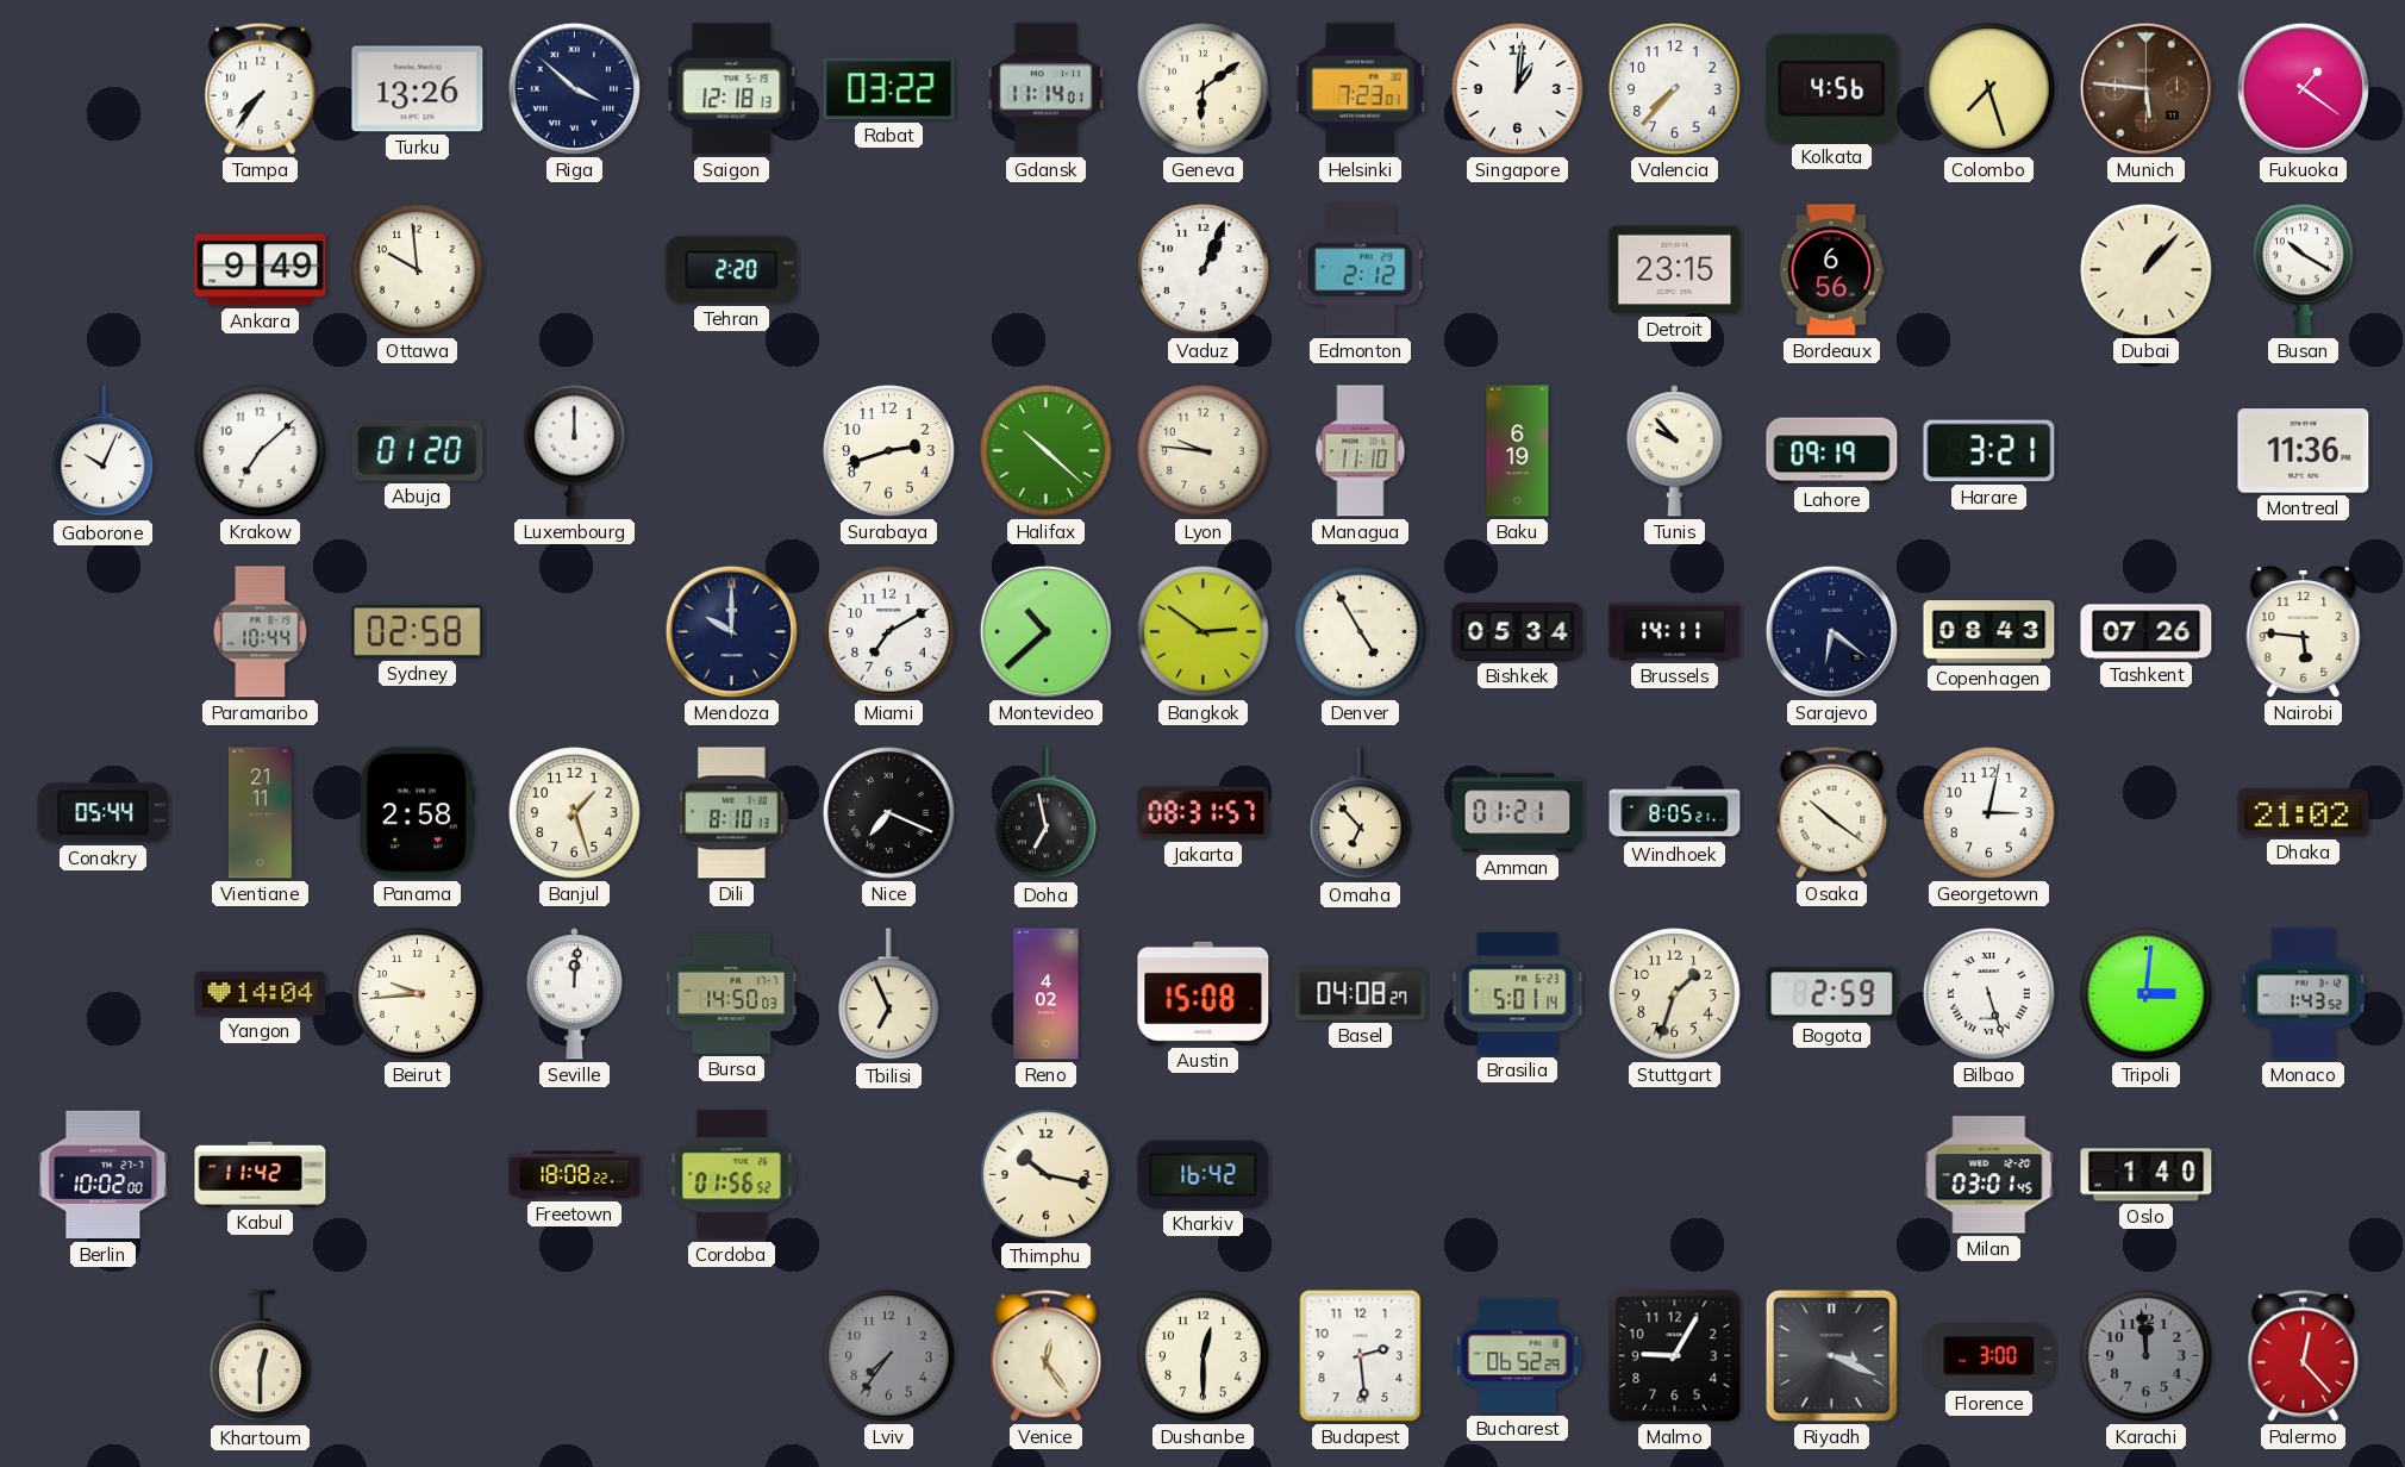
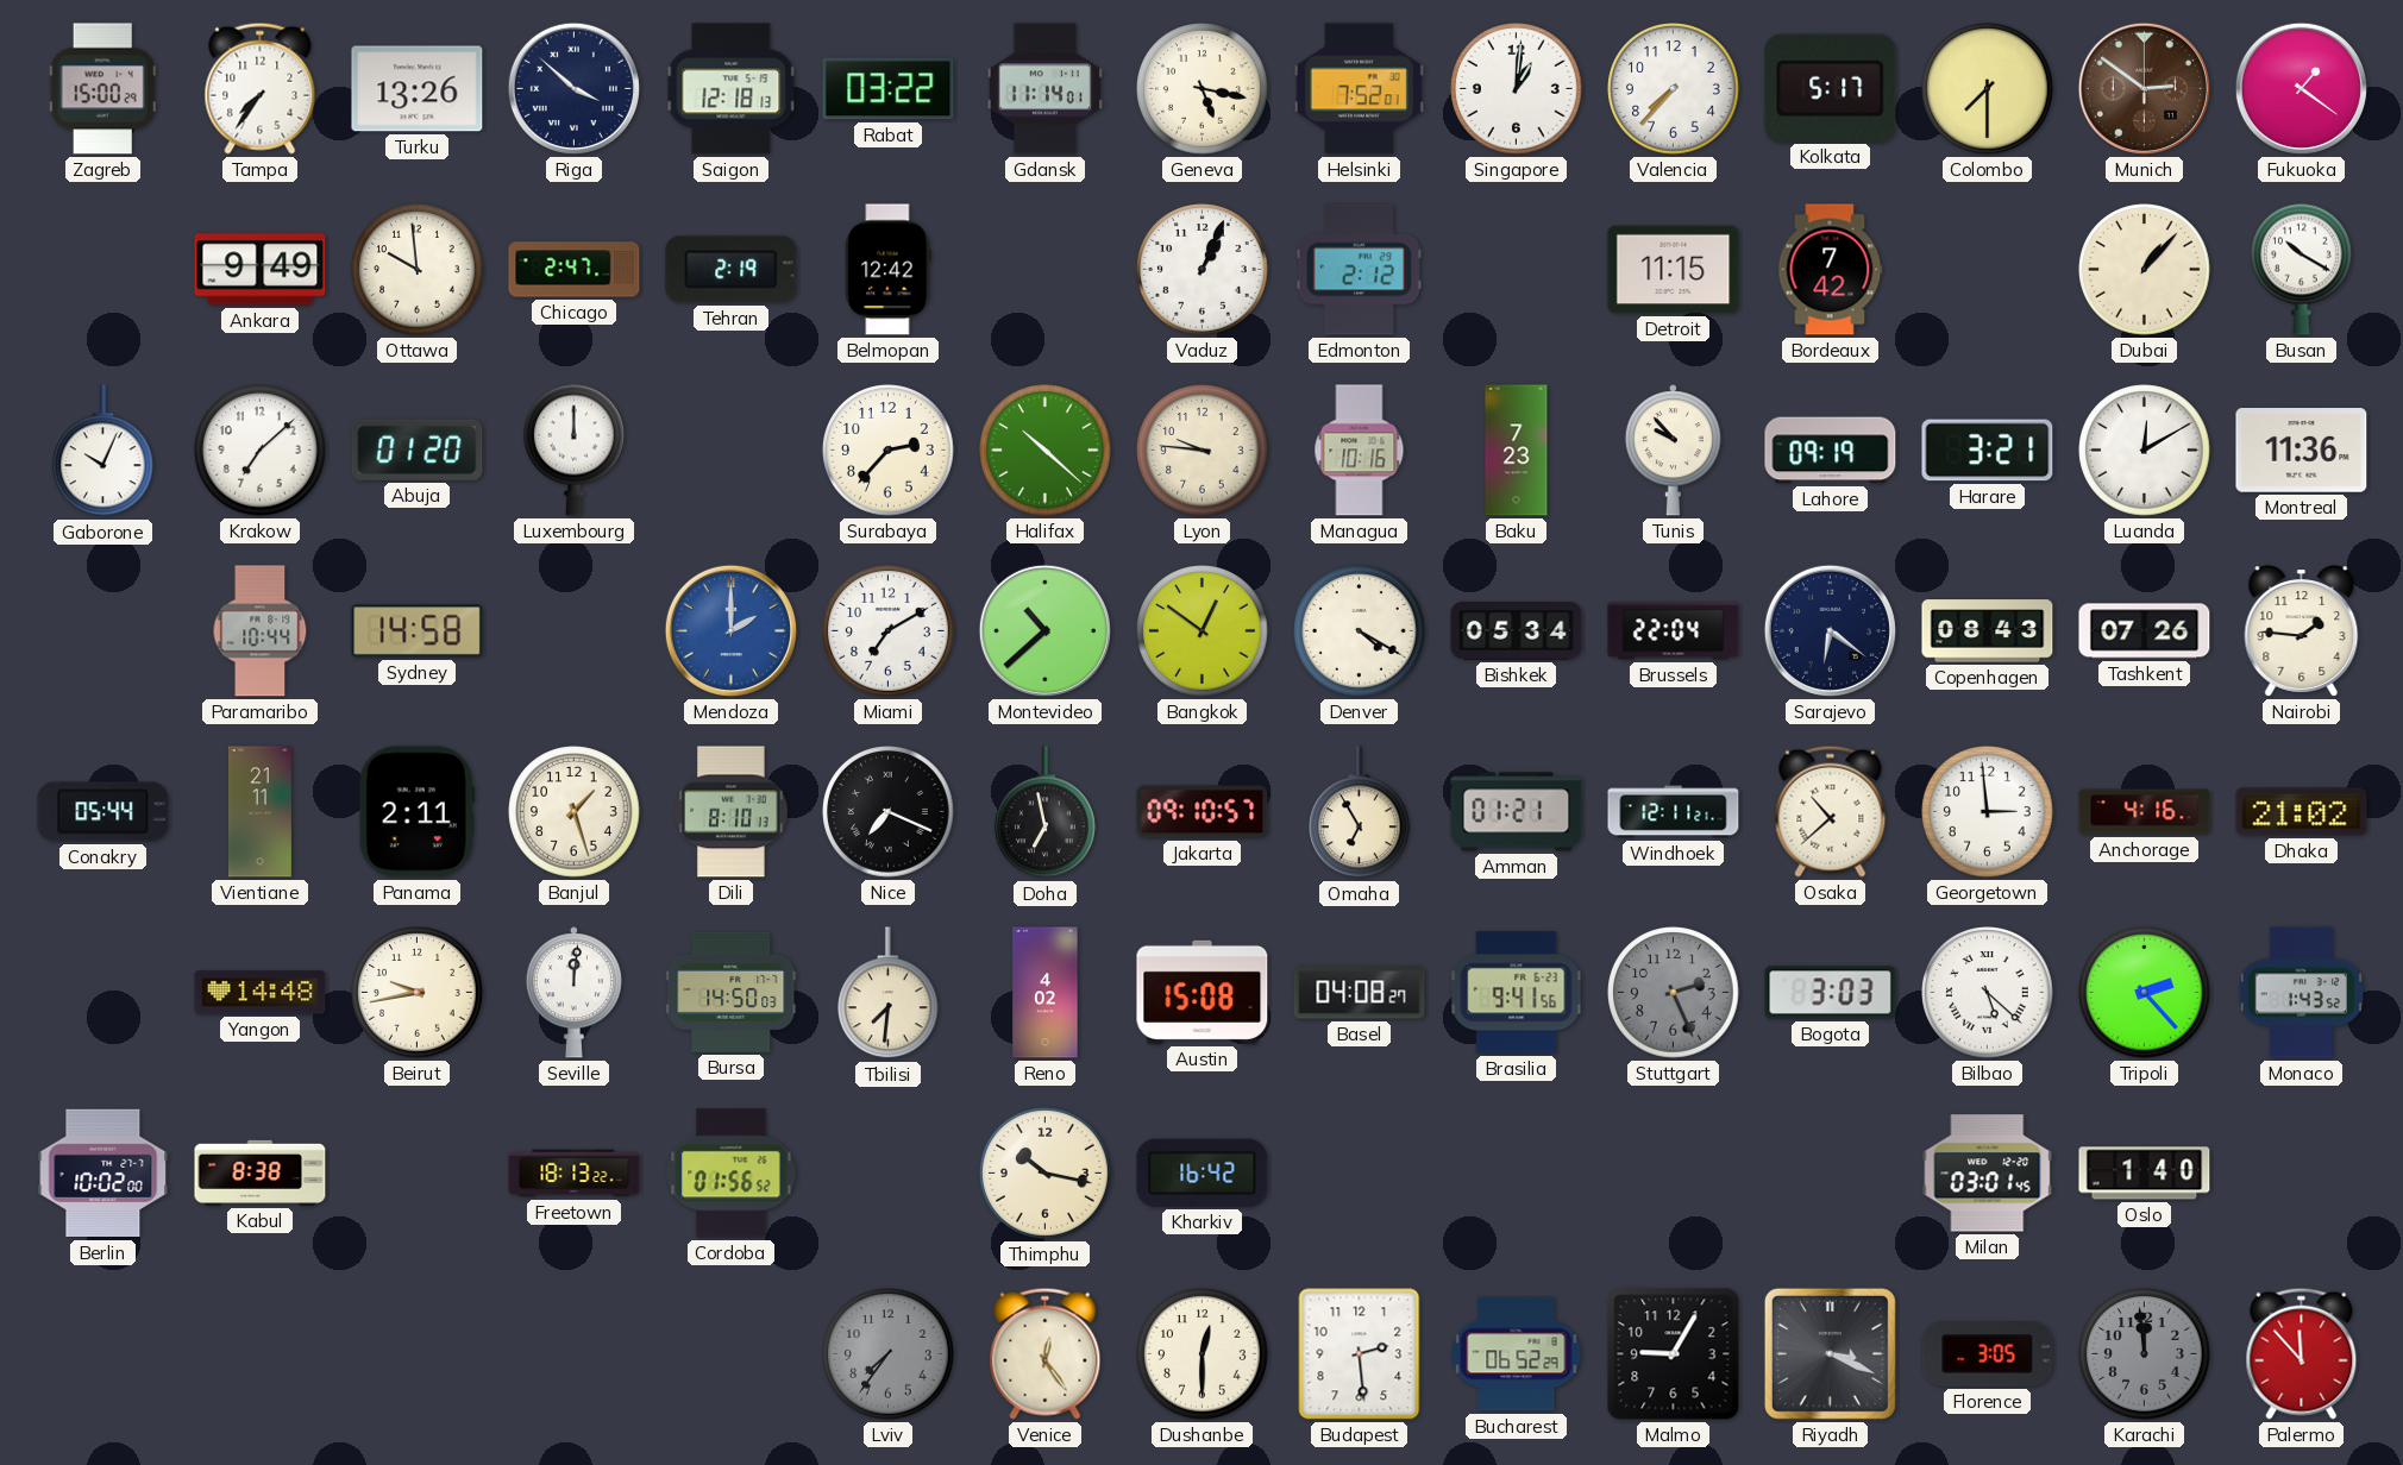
Zagreb: none -> 15:00 (102, 89)
Geneva: 6:09 -> 5:17 (1203, 89)
Helsinki: 7:23 -> 7:52 (1359, 89)
Kolkata: 4:56 -> 5:17 (1831, 88)
Colombo: 7:27 -> 7:30 (1988, 89)
Munich: 5:46 -> 2:51 (2144, 88)
Chicago: none -> 2:47 (575, 270)
Tehran: 2:20 -> 2:19 (732, 270)
Belmopan: none -> 12:42 (889, 270)
Detroit: 23:15 -> 11:15 (1674, 270)
Bordeaux: 6:56 -> 7:42 (1830, 270)
Surabaya: 2:42 -> 2:37 (889, 451)
Managua: 11:10 -> 10:16 (1360, 451)
Baku: 6:19 -> 7:23 (1517, 451)
Luanda: none -> 12:10 (2145, 451)
Sydney: 02:58 -> 14:58 (418, 631)
Mendoza: 10:00 -> 2:00 (730, 630)
Mendoza dial: navy -> blue (730, 630)
Bangkok: 2:51 -> 12:51 (1203, 631)
Denver: 4:55 -> 4:20 (1360, 631)
Brussels: 14:11 -> 22:04 (1674, 631)
Nairobi: 5:46 -> 1:46 (2302, 631)
Panama: 2:58 -> 2:11 (416, 812)
Jakarta: 08:31 -> 09:10 (1203, 812)
Omaha: 6:53 -> 6:55 (1360, 812)
Windhoek: 8:05 -> 12:11 (1674, 812)
Osaka: 10:21 -> 10:38 (1831, 811)
Georgetown: 3:02 -> 2:59 (1988, 812)
Anchorage: none -> 4:16 (2145, 812)
Yangon: 14:04 -> 14:48 (261, 993)
Beirut: 9:44 -> 9:43 (418, 993)
Tbilisi: 6:56 -> 7:31 (889, 993)
Brasilia: 5:01 -> 9:41 (1517, 993)
Stuttgart: 1:33 -> 2:26 (1674, 993)
Stuttgart dial: cream -> grey (1674, 993)
Bogota: 2:59 -> 3:03 (1831, 993)
Bilbao: 5:27 -> 5:22 (1988, 993)
Tripoli: 3:01 -> 2:23 (2145, 993)
Kabul: 11:42 -> 8:38 (261, 1172)
Freetown: 18:08 -> 18:13 (575, 1174)
Khartoum: 12:30 -> none (261, 1356)
Florence: 3:00 -> 3:05 (1988, 1354)
Palermo: 12:23 -> 11:53 (2302, 1353)
